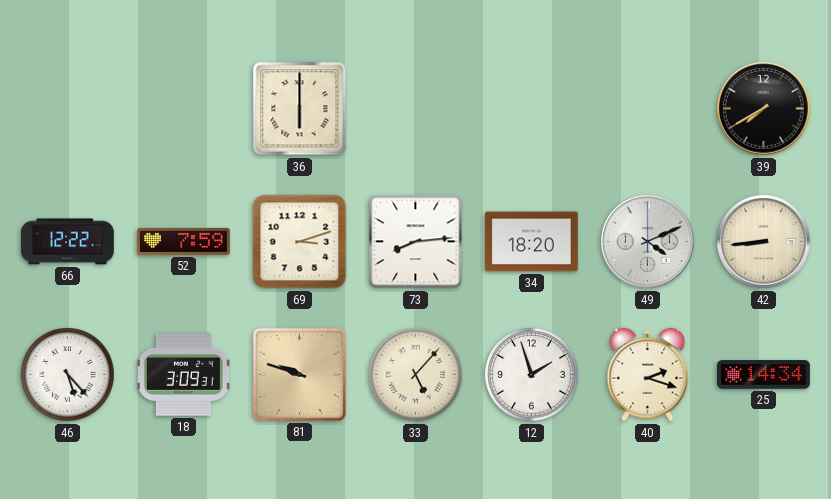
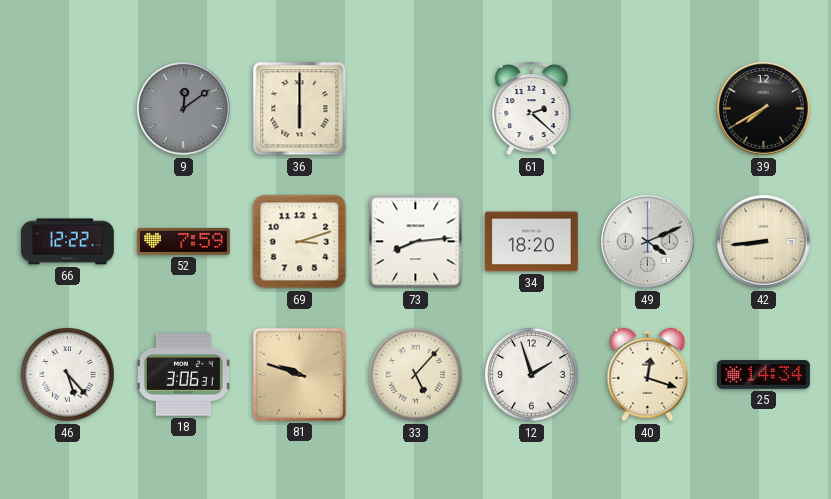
9: none -> 12:09 (184, 109)
61: none -> 2:22 (532, 108)
18: 3:09 -> 3:06 (183, 375)
40: 2:18 -> 12:18 (648, 375)
